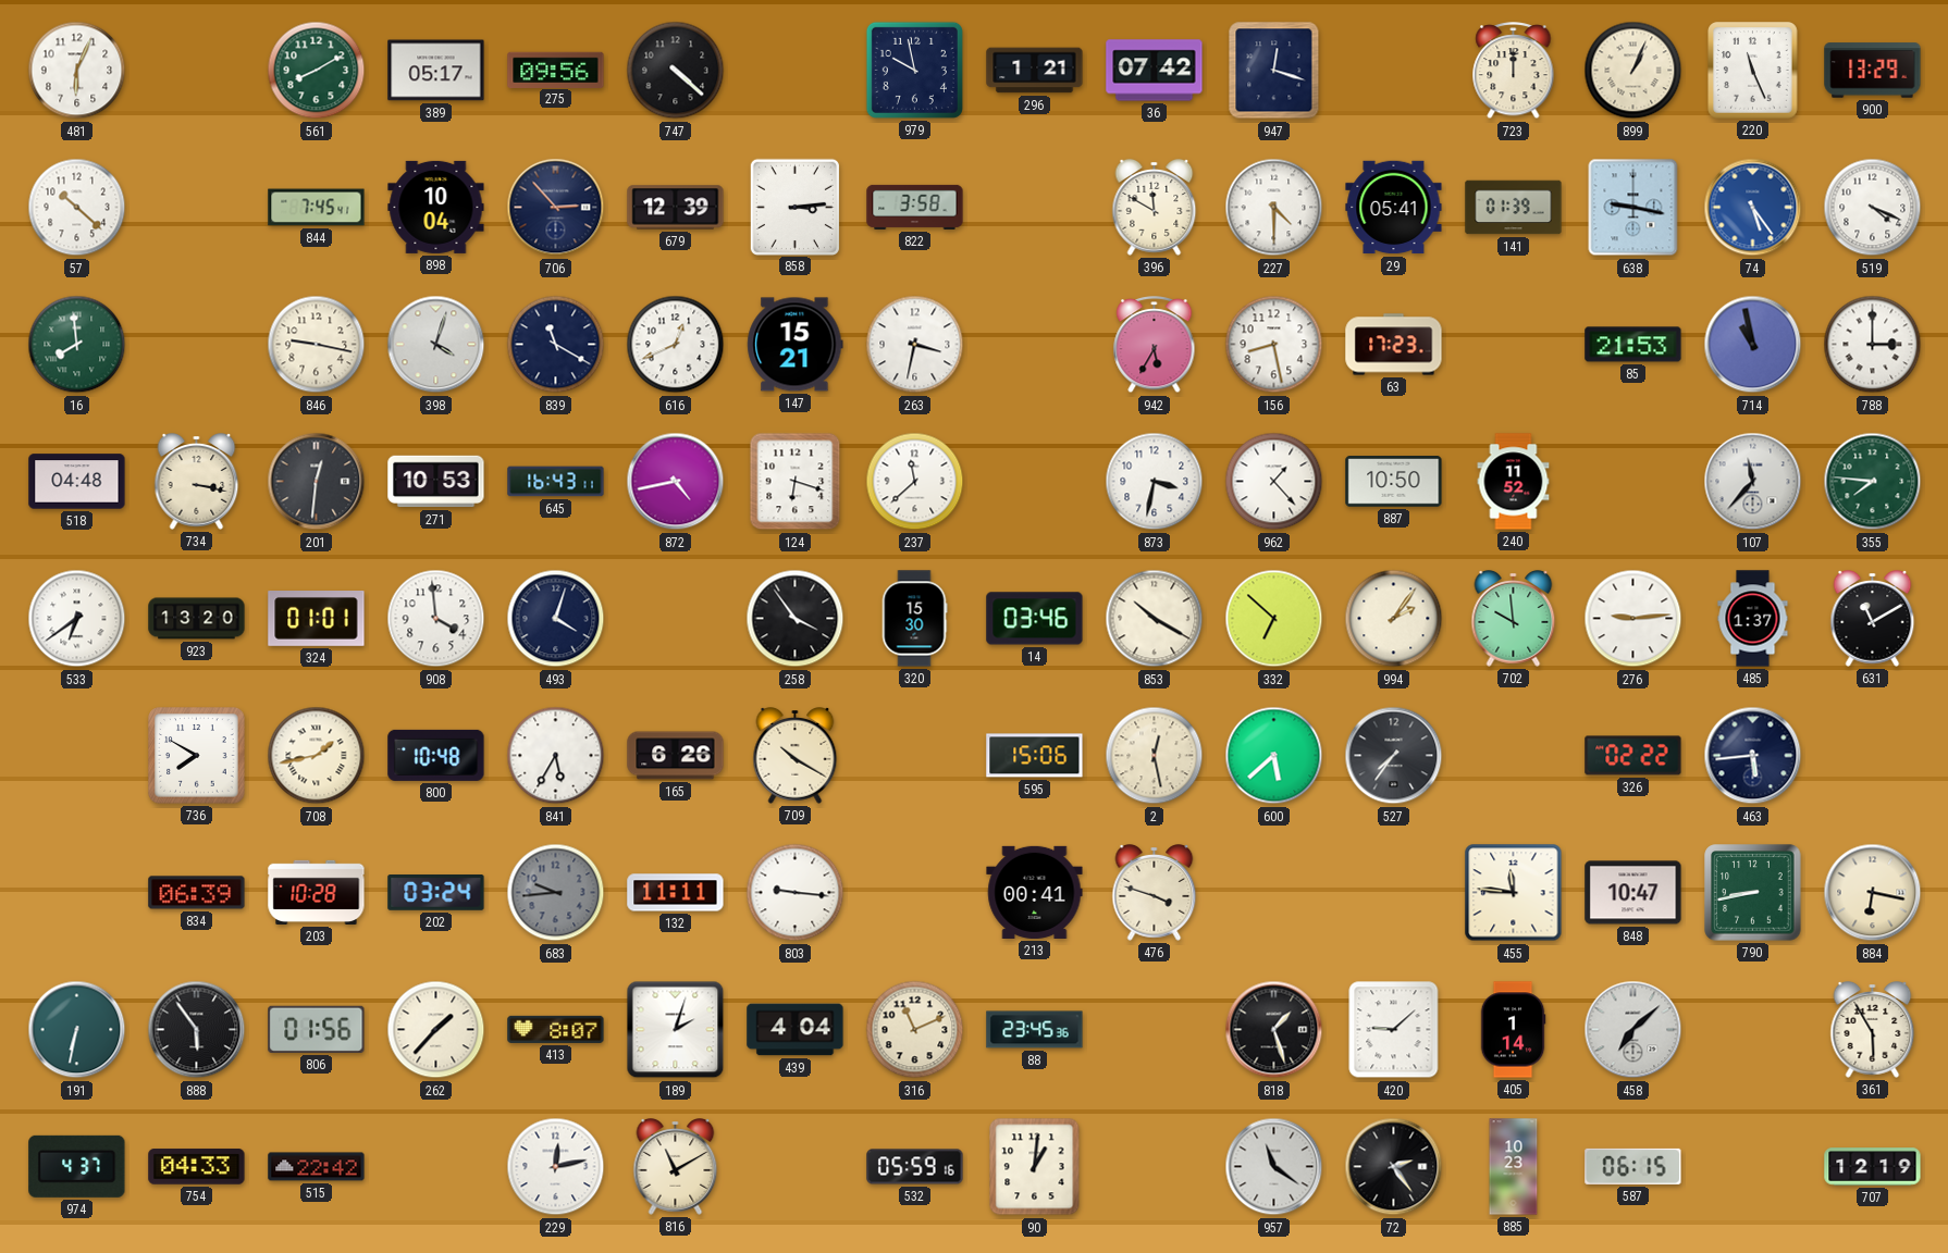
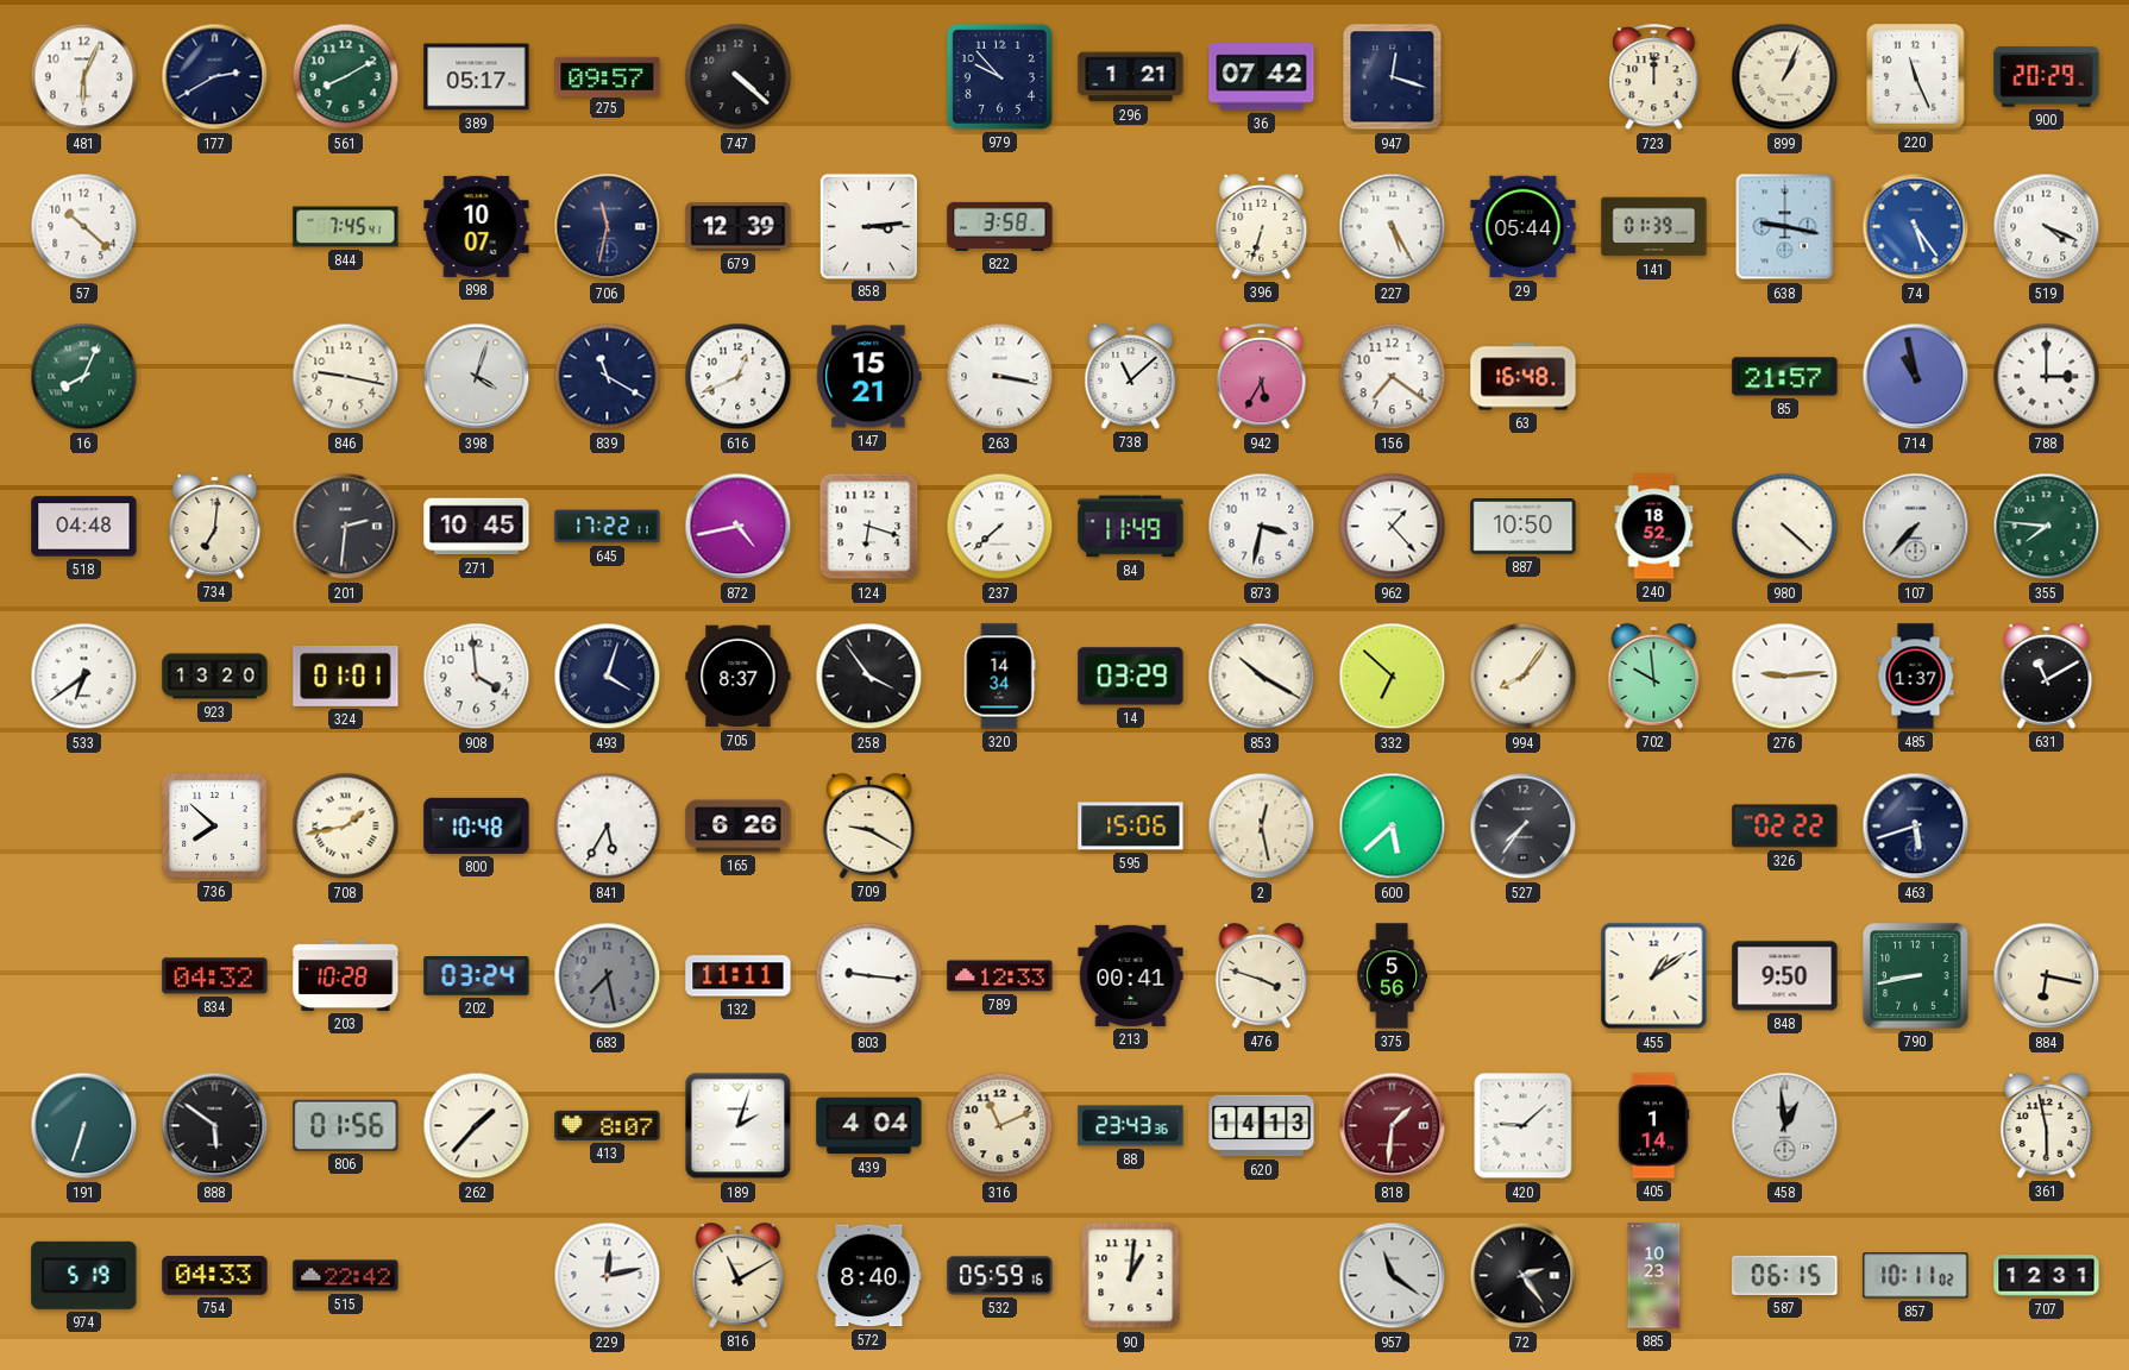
177: none -> 2:40 (215, 77)
275: 09:56 -> 09:57 (608, 76)
979: 9:58 -> 9:53 (999, 76)
900: 13:29 -> 20:29 (2047, 77)
898: 10:04 -> 10:07 (477, 226)
706: 2:53 -> 11:32 (608, 227)
396: 11:50 -> 6:33 (1262, 227)
227: 4:30 -> 5:25 (1393, 227)
29: 05:41 -> 05:44 (1524, 227)
16: 7:59 -> 8:04 (84, 377)
263: 3:32 -> 3:17 (1000, 377)
738: none -> 11:08 (1131, 377)
156: 8:28 -> 7:21 (1393, 377)
63: 17:23 -> 16:48 (1524, 377)
85: 21:53 -> 21:57 (1785, 377)
734: 3:17 -> 7:01 (215, 527)
201: 12:31 -> 2:31 (346, 527)
271: 10:53 -> 10:45 (477, 527)
645: 16:43 -> 17:22 (608, 527)
237: 11:38 -> 7:38 (1000, 527)
84: none -> 11:49 (1131, 527)
240: 11:52 -> 18:52 (1654, 527)
980: none -> 4:22 (1785, 527)
107: 11:37 -> 7:37 (1916, 527)
705: none -> 8:37 (739, 677)
320: 15:30 -> 14:34 (999, 677)
14: 03:46 -> 03:29 (1131, 677)
994: 2:06 -> 8:06 (1524, 677)
736: 7:50 -> 7:52 (215, 827)
709: 10:20 -> 9:20 (869, 827)
463: 5:44 -> 5:42 (1916, 827)
834: 06:39 -> 04:32 (215, 976)
683: 9:44 -> 7:28 (608, 976)
789: none -> 12:33 (1000, 976)
375: none -> 5:56 (1392, 976)
455: 11:46 -> 1:09 (1654, 976)
848: 10:47 -> 9:50 (1785, 976)
191: 6:32 -> 6:33 (84, 1126)
888: 5:54 -> 5:51 (215, 1126)
88: 23:45 -> 23:43 (1131, 1126)
620: none -> 14:13 (1262, 1126)
818: 1:27 -> 1:31 (1393, 1126)
818 dial: black -> burgundy (1393, 1126)
458: 7:08 -> 12:59 (1785, 1126)
361: 5:55 -> 5:58 (2047, 1126)
974: 4:37 -> 5:19 (84, 1275)
572: none -> 8:40 (869, 1276)
857: none -> 10:11 (1916, 1276)
707: 12:19 -> 12:31 (2047, 1276)
